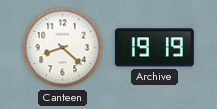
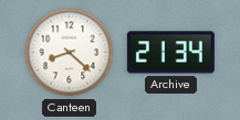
Archive: 19:19 -> 21:34 (170, 53)
